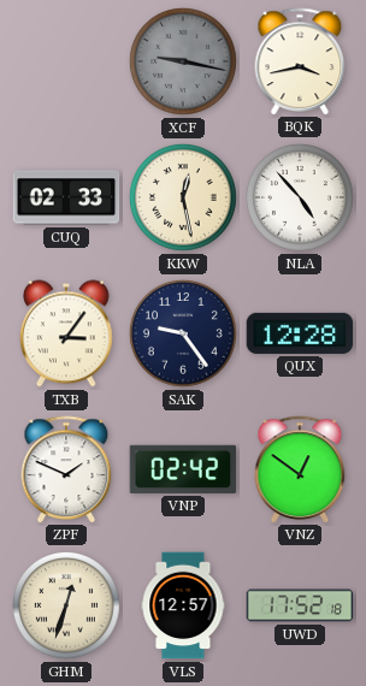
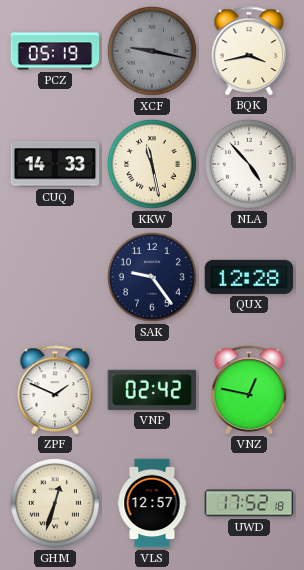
PCZ: none -> 05:19 (55, 51)
CUQ: 02:33 -> 14:33 (55, 164)
KKW: 12:28 -> 11:28 (153, 165)
TXB: 3:06 -> none (67, 333)
VNZ: 12:51 -> 12:47 (249, 390)
